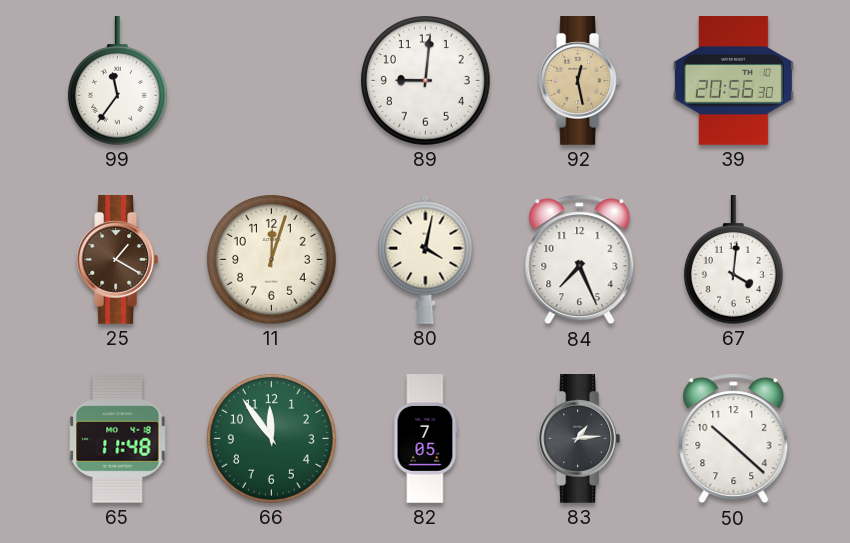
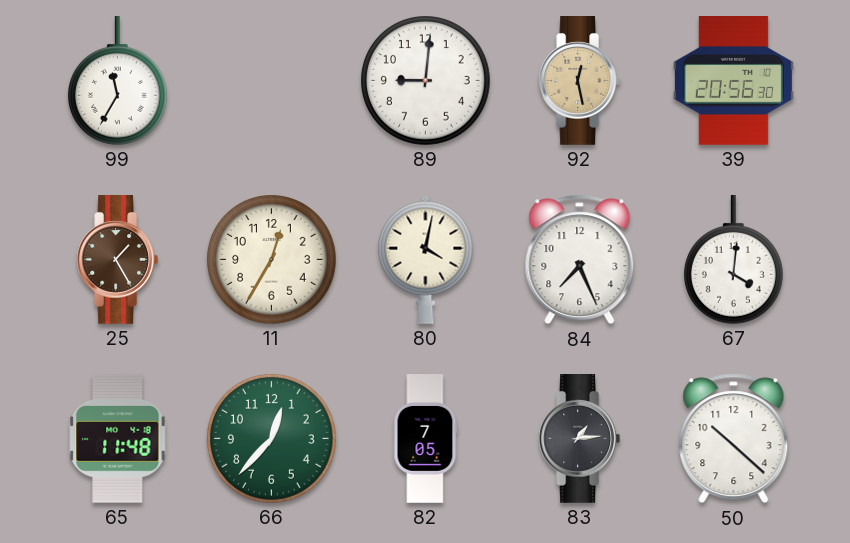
99: 11:36 -> 11:35 (117, 81)
25: 1:20 -> 1:25 (118, 260)
11: 12:03 -> 12:35 (272, 260)
66: 11:54 -> 12:37 (272, 439)
